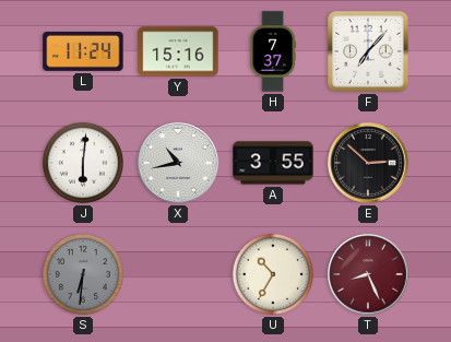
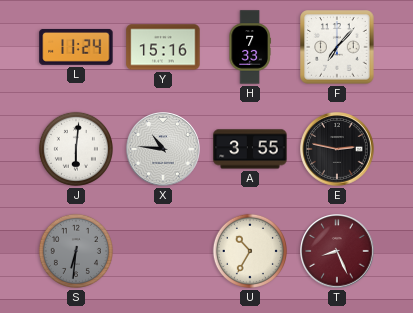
H: 7:37 -> 7:33 (250, 47)
X: 10:43 -> 10:46 (163, 149)
E: 2:52 -> 2:47 (337, 149)
